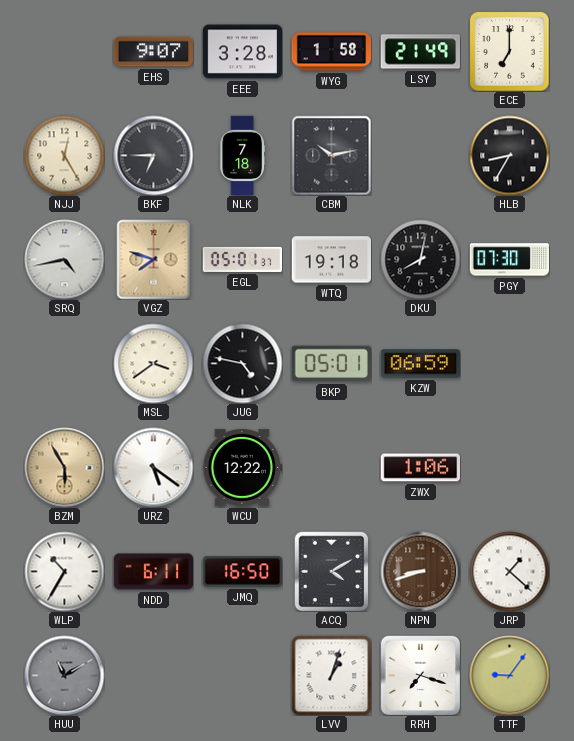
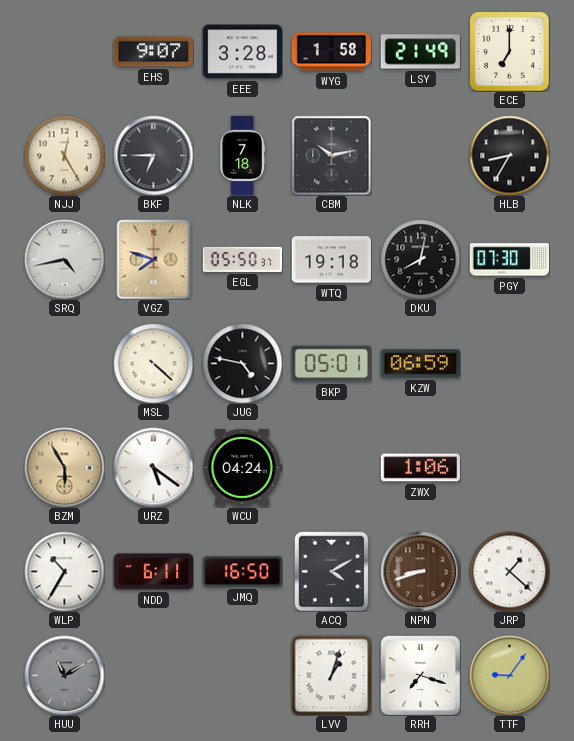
EGL: 05:01 -> 05:50 (242, 259)
MSL: 3:39 -> 4:22 (153, 363)
WCU: 12:22 -> 04:24 (242, 467)
